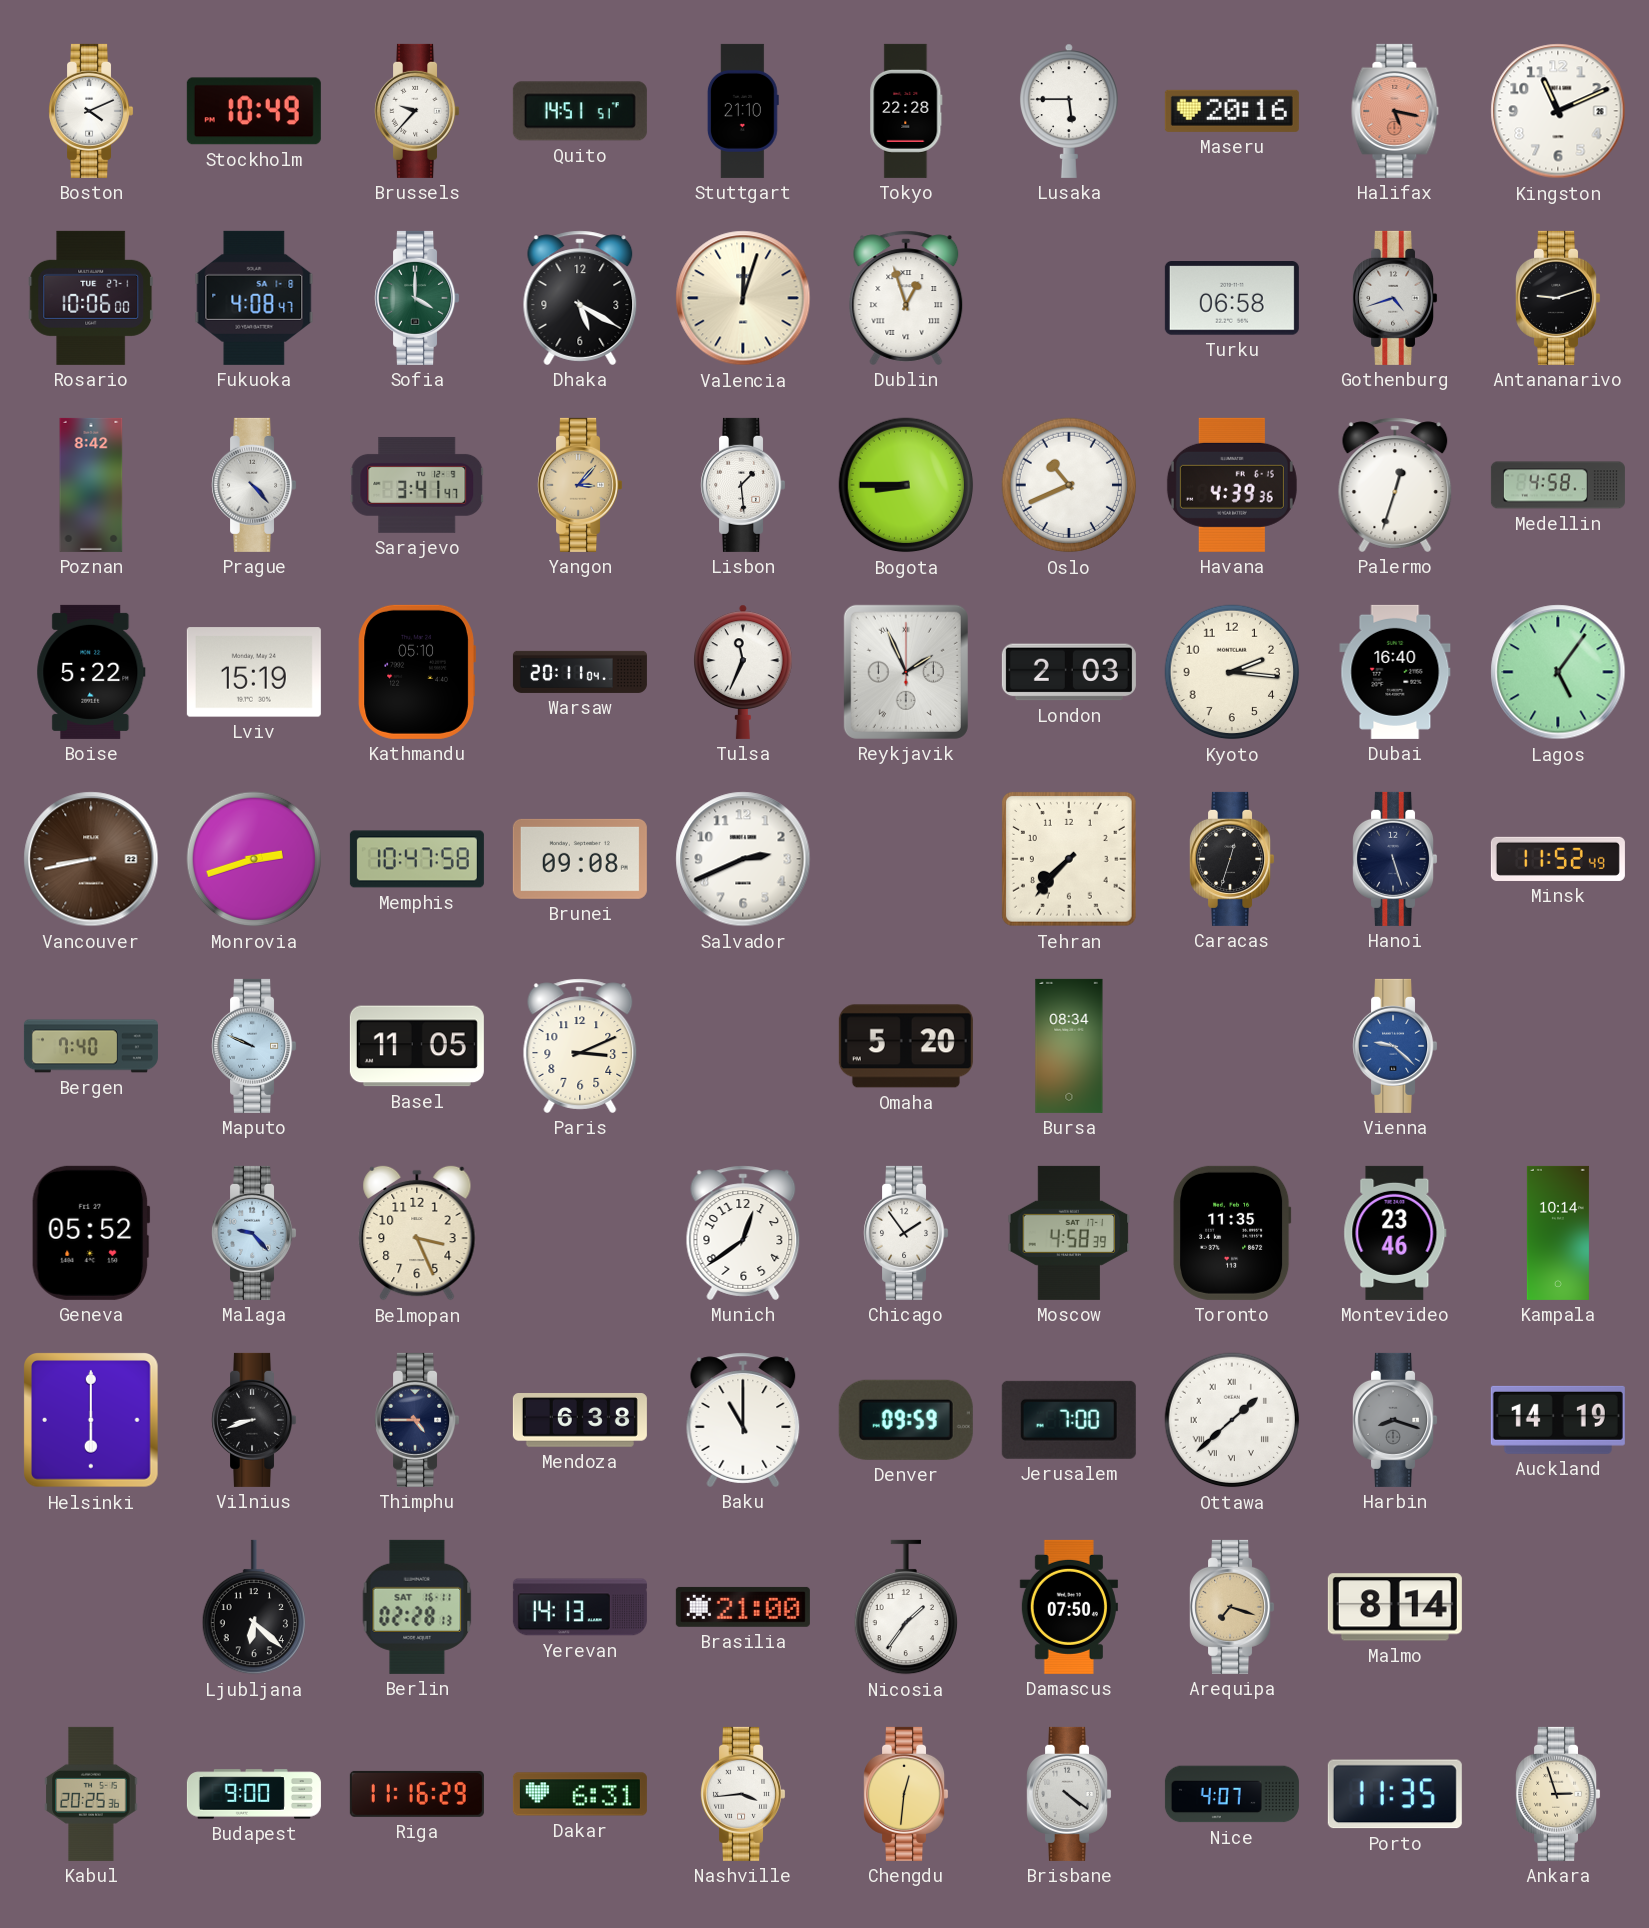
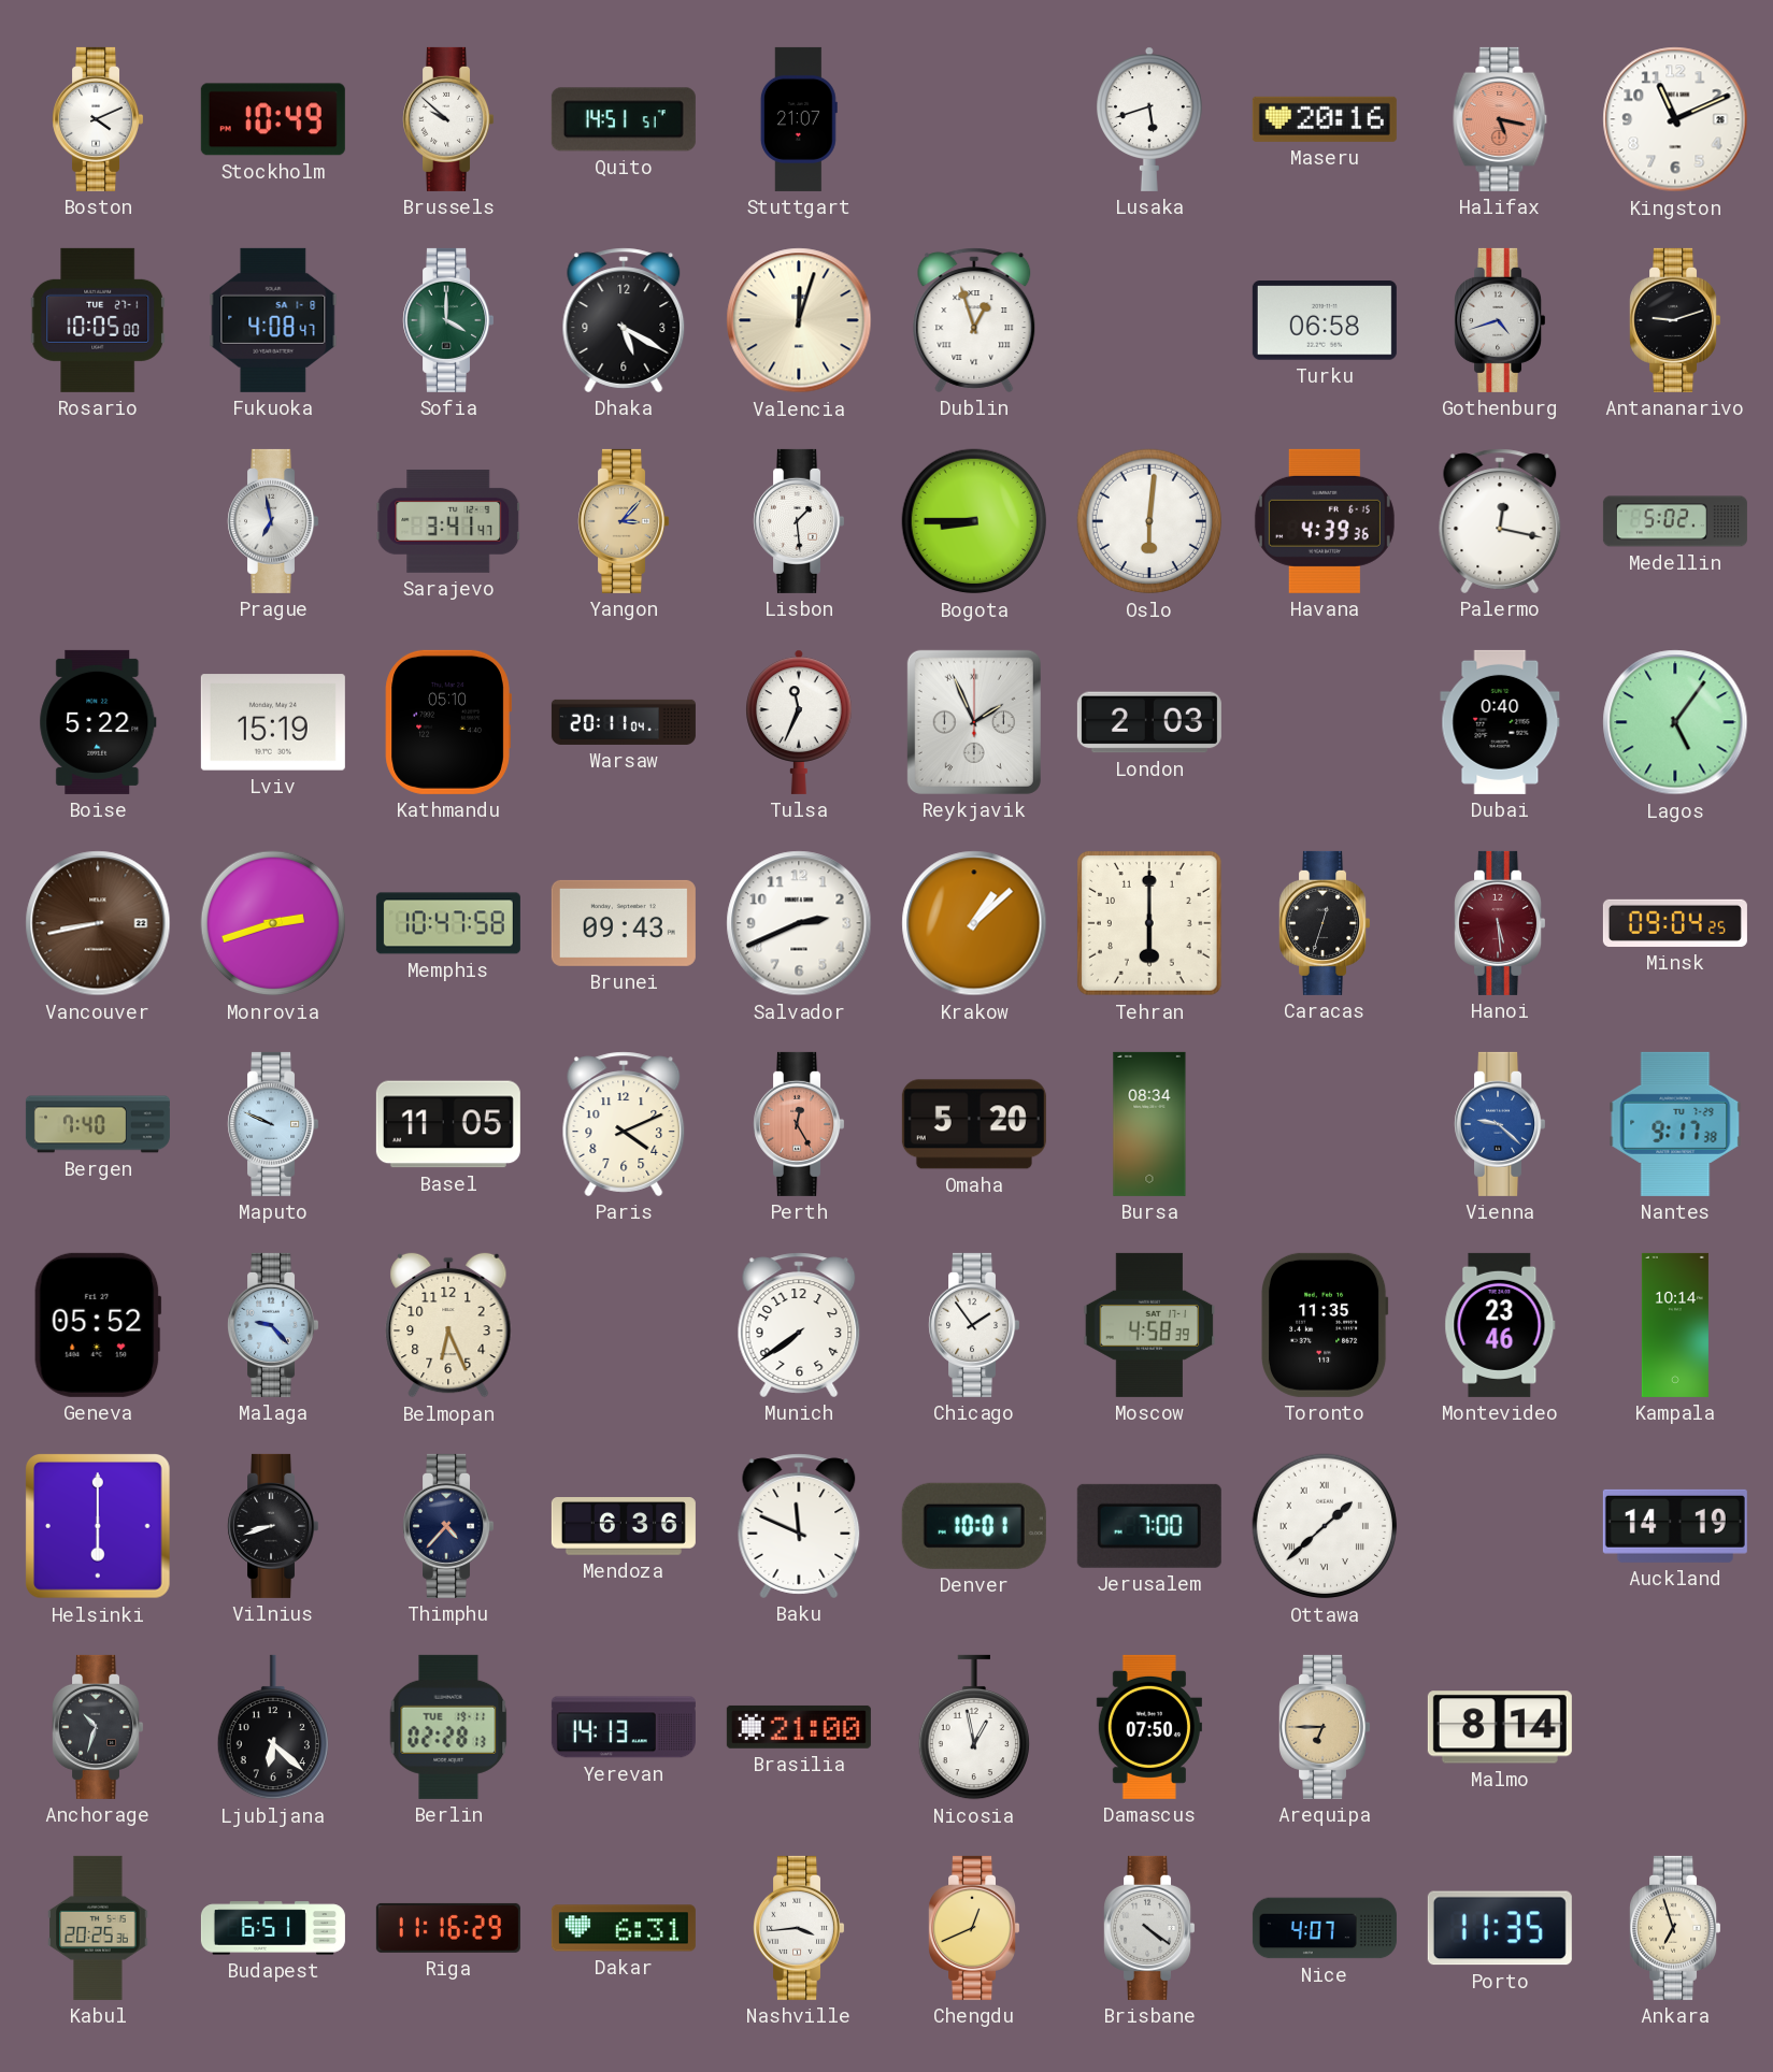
Brussels: 9:37 -> 9:52 (448, 119)
Stuttgart: 21:10 -> 21:07 (799, 119)
Tokyo: 22:28 -> none (906, 111)
Lusaka: 5:45 -> 5:42 (1149, 119)
Rosario: 10:06 -> 10:05 (98, 320)
Poznan: 8:42 -> none (91, 485)
Prague: 4:23 -> 6:58 (273, 521)
Oslo: 10:41 -> 6:01 (1149, 521)
Palermo: 12:33 -> 12:17 (1500, 521)
Medellin: 4:58 -> 5:02 (1675, 521)
Kyoto: 2:16 -> none (1232, 672)
Dubai: 16:40 -> 0:40 (1500, 722)
Brunei: 09:08 -> 09:43 (624, 923)
Krakow: none -> 1:08 (974, 923)
Tehran: 7:37 -> 6:00 (1149, 923)
Hanoi: 5:27 -> 5:29 (1500, 923)
Hanoi dial: navy -> burgundy (1500, 923)
Minsk: 11:52 -> 09:04 (1675, 923)
Paris: 3:11 -> 4:11 (624, 1124)
Perth: none -> 12:25 (799, 1124)
Nantes: none -> 9:17 (1675, 1124)
Belmopan: 3:26 -> 6:26 (448, 1325)
Munich: 12:39 -> 7:39 (799, 1325)
Thimphu: 4:45 -> 4:37 (448, 1526)
Mendoza: 6:38 -> 6:36 (624, 1527)
Baku: 11:00 -> 11:49 (799, 1526)
Denver: 09:59 -> 10:01 (974, 1526)
Harbin: 8:18 -> none (1395, 1420)
Anchorage: none -> 10:33 (98, 1727)
Berlin date: SAT 16-11 -> TUE 19-11 (448, 1727)
Nicosia: 1:36 -> 12:58 (973, 1727)
Arequipa: 7:18 -> 6:45 (1325, 1727)
Budapest: 9:00 -> 6:51 (273, 1928)
Chengdu: 12:31 -> 12:41 (974, 1928)
Ankara: 2:57 -> 6:57 (1675, 1928)
